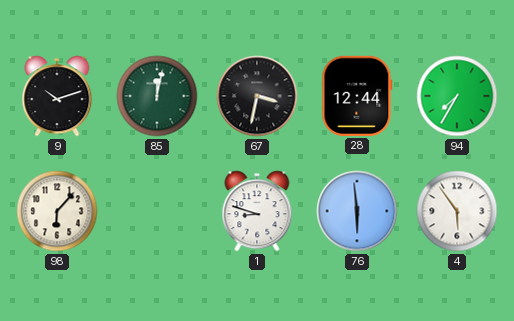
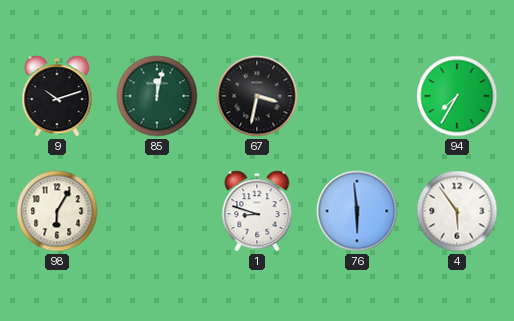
28: 12:44 -> none (357, 96)
98: 6:07 -> 6:05 (57, 211)
